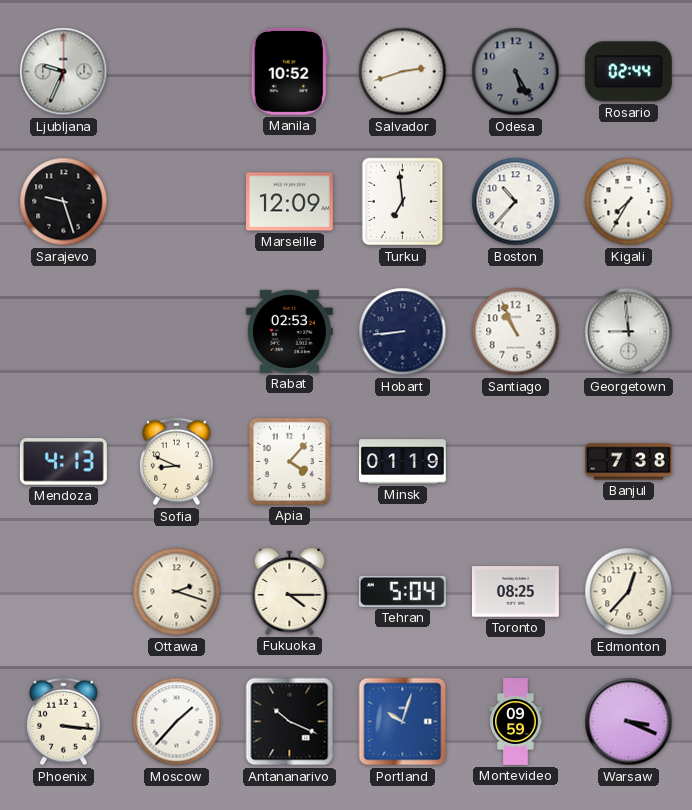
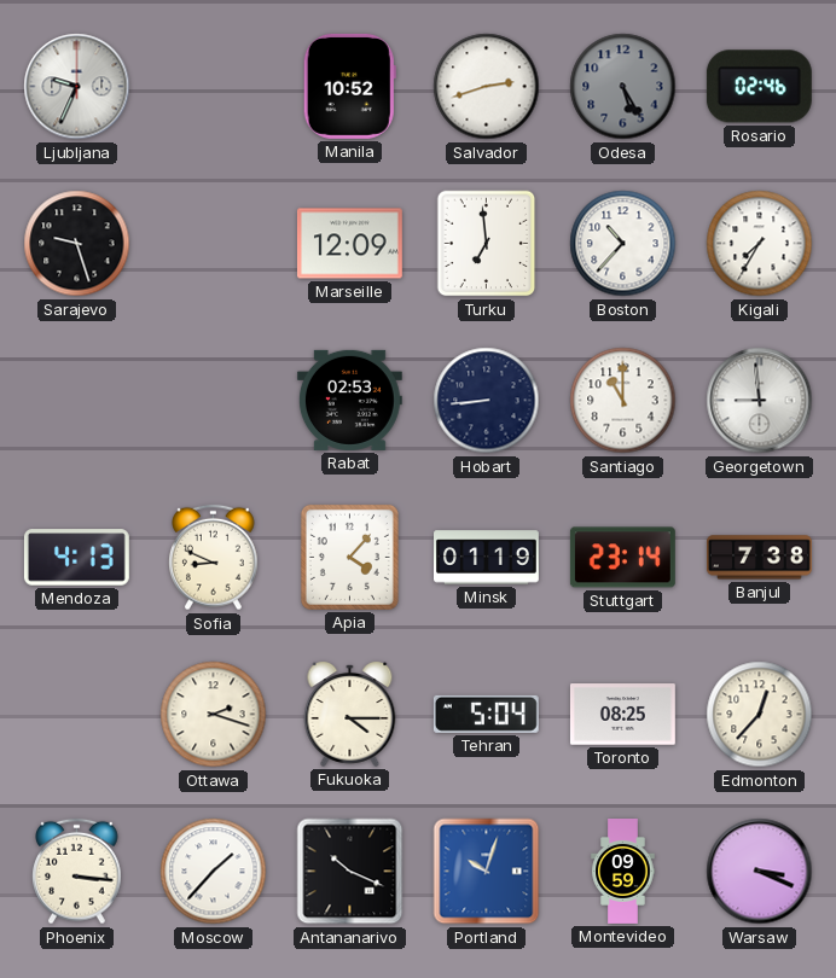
Rosario: 02:44 -> 02:46 (759, 87)
Santiago: 10:56 -> 11:00 (623, 401)
Stuttgart: none -> 23:14 (622, 558)
